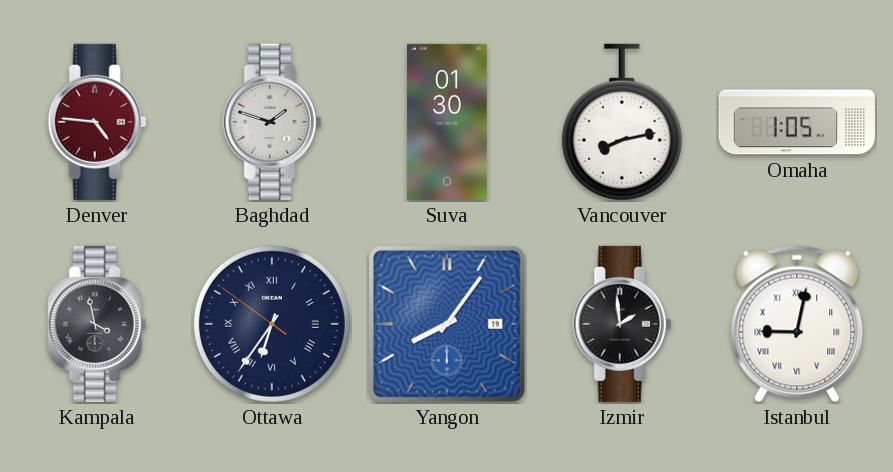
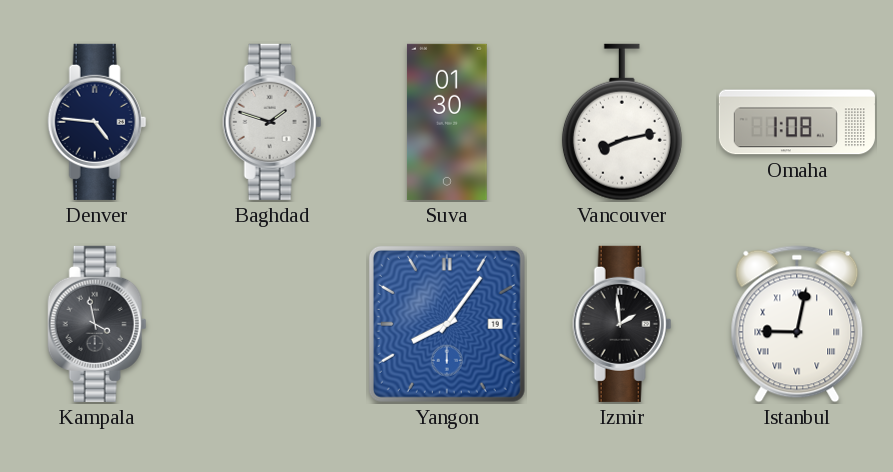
Denver dial: burgundy -> navy (97, 122)
Omaha: 1:05 -> 1:08 (797, 122)
Ottawa: 6:35 -> none (272, 324)
